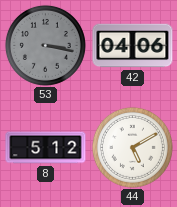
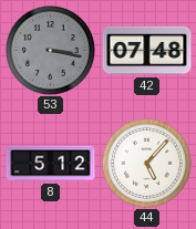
42: 04:06 -> 07:48 (147, 51)
44: 5:10 -> 5:07 (146, 163)
